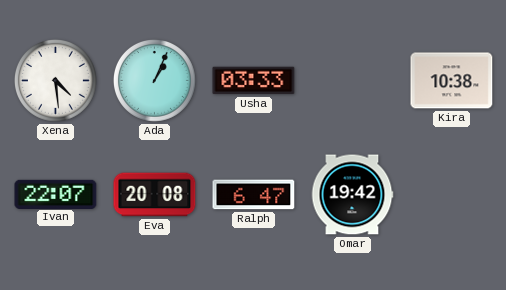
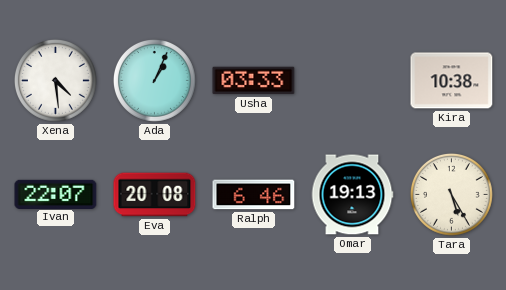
Ralph: 6:47 -> 6:46 (254, 195)
Omar: 19:42 -> 19:13 (352, 195)
Tara: none -> 5:25 (451, 194)
